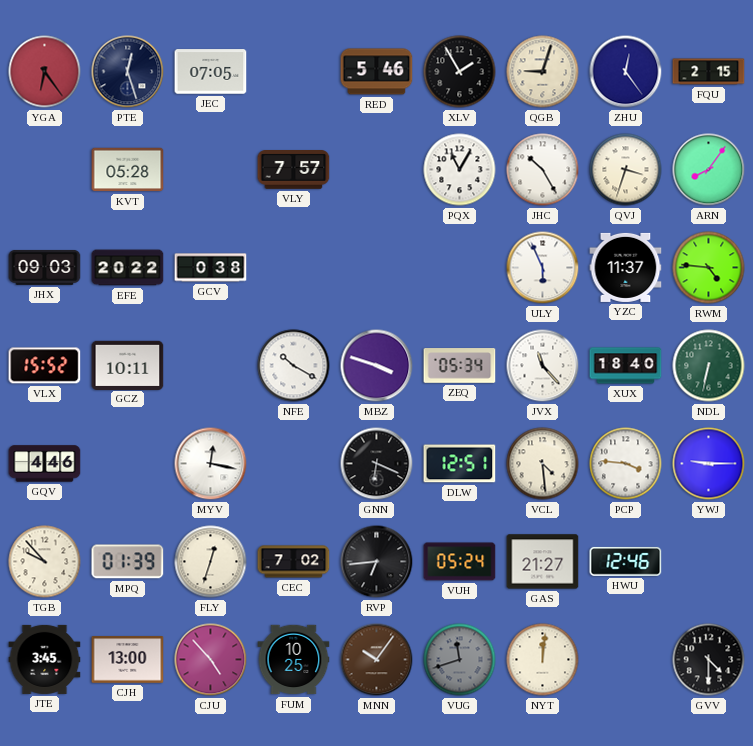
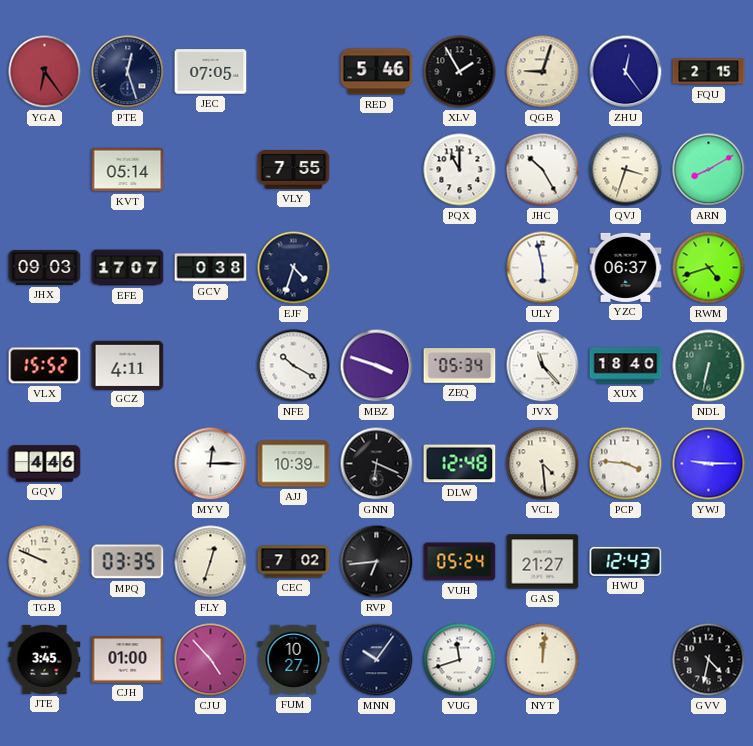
KVT: 05:28 -> 05:14 (128, 170)
VLY: 7:57 -> 7:55 (294, 170)
PQX: 11:05 -> 11:00 (460, 170)
ARN: 8:06 -> 8:10 (709, 170)
EFE: 20:22 -> 17:07 (128, 268)
EJF: none -> 4:33 (294, 268)
ULY: 5:56 -> 5:58 (543, 268)
YZC: 11:37 -> 06:37 (626, 267)
RWM: 4:46 -> 4:42 (709, 268)
GCZ: 10:11 -> 4:11 (128, 365)
MYV: 12:17 -> 12:15 (211, 464)
AJJ: none -> 10:39 (294, 464)
DLW: 12:51 -> 12:48 (460, 464)
TGB: 9:53 -> 9:49 (45, 562)
MPQ: 01:39 -> 03:35 (128, 562)
HWU: 12:46 -> 12:43 (626, 561)
CJH: 13:00 -> 01:00 (128, 660)
FUM: 10:25 -> 10:27 (294, 660)
MNN dial: brown -> navy (377, 660)
VUG dial: grey -> white (460, 660)
GVV: 4:30 -> 4:32 (709, 660)
